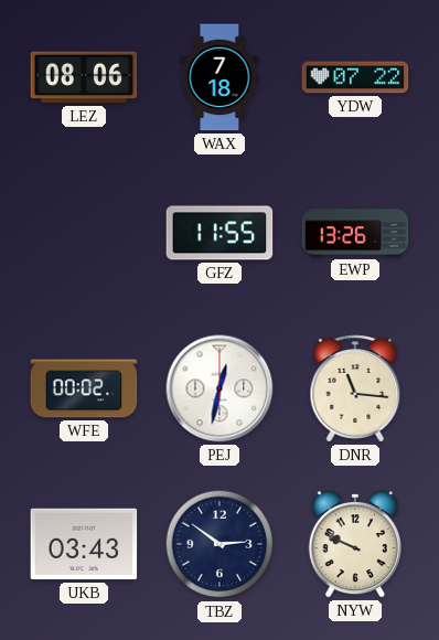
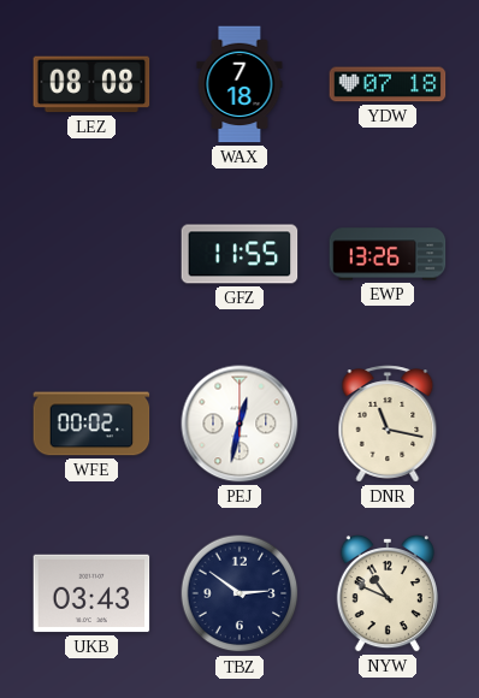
LEZ: 08:06 -> 08:08 (91, 84)
YDW: 07:22 -> 07:18 (388, 84)
DNR: 11:16 -> 11:17 (388, 424)
NYW: 9:49 -> 10:49 (388, 593)
